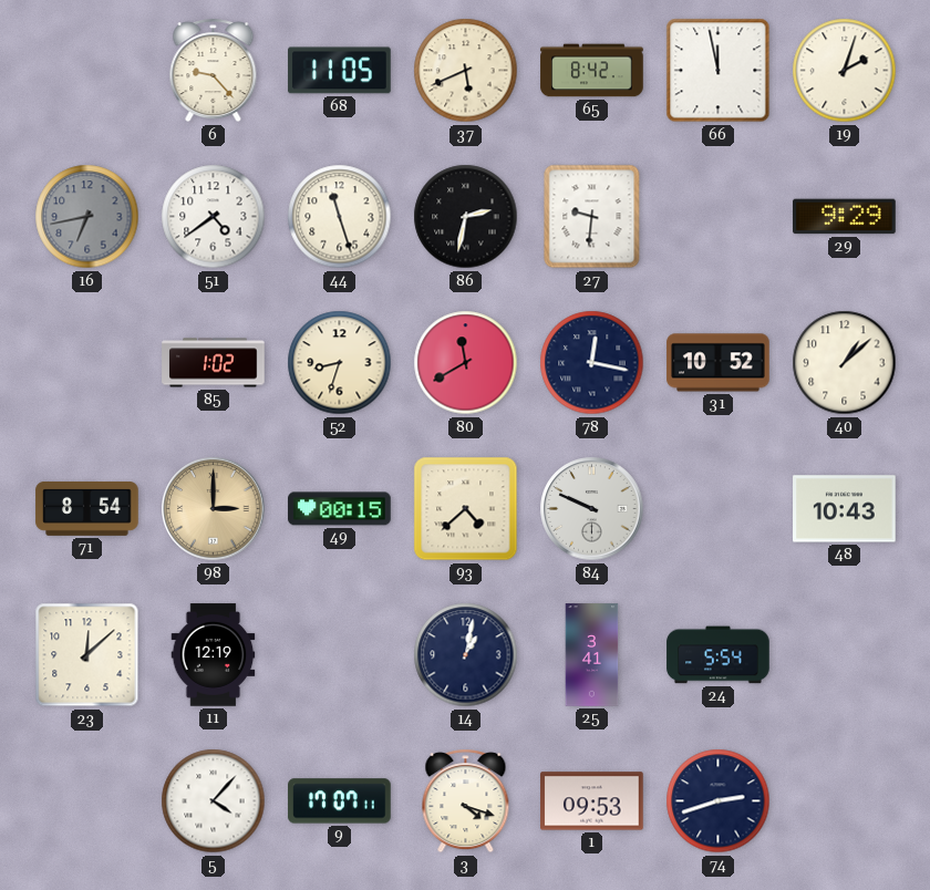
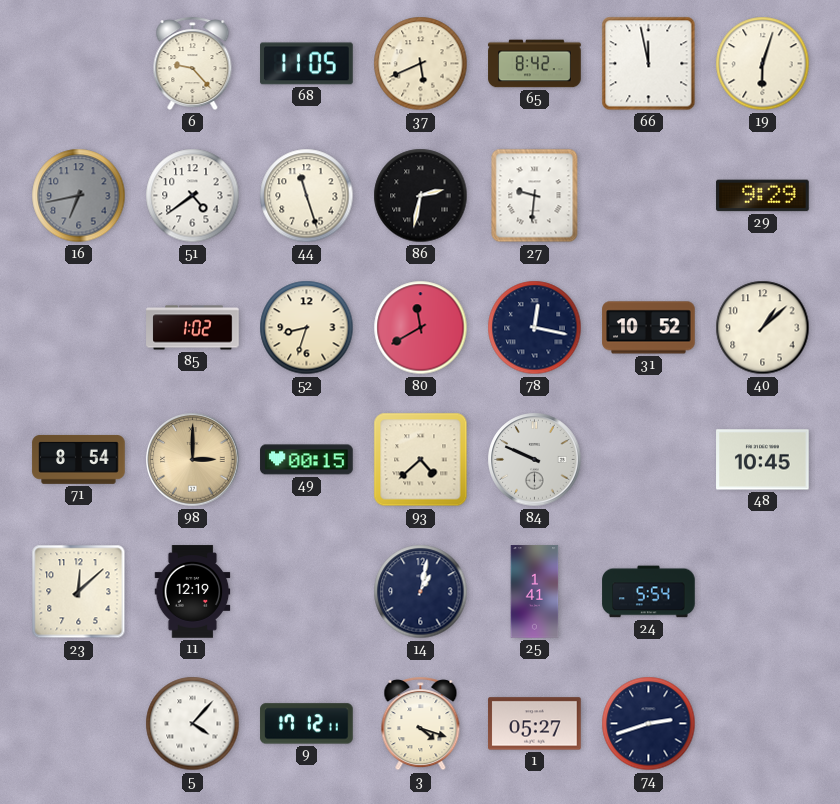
19: 2:03 -> 6:03 (763, 64)
48: 10:43 -> 10:45 (763, 460)
25: 3:41 -> 1:41 (535, 592)
9: 17:07 -> 17:12 (307, 724)
1: 09:53 -> 05:27 (535, 724)
